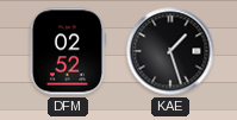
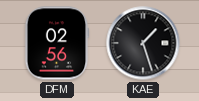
DFM: 02:52 -> 02:56 (57, 43)
